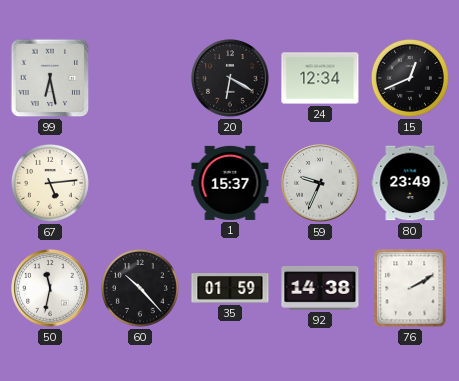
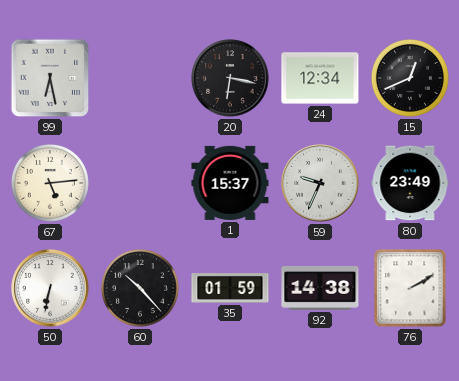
20: 6:20 -> 6:17 (230, 78)
50: 11:32 -> 6:32 (50, 288)
